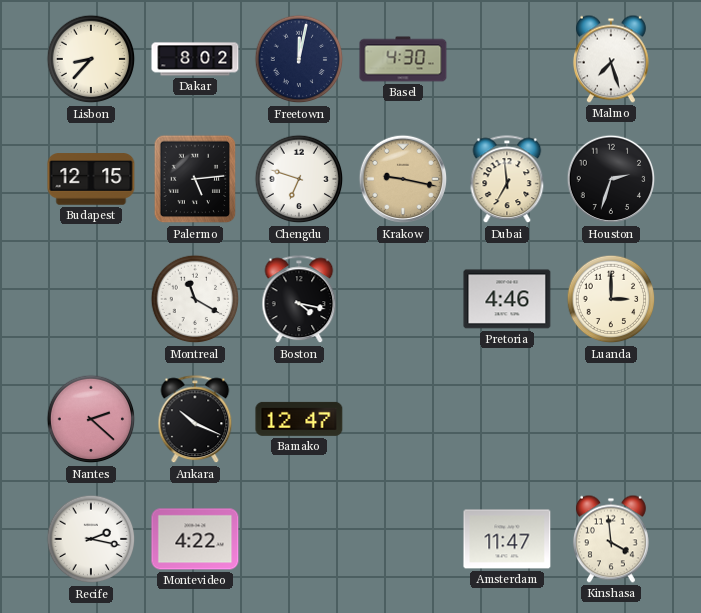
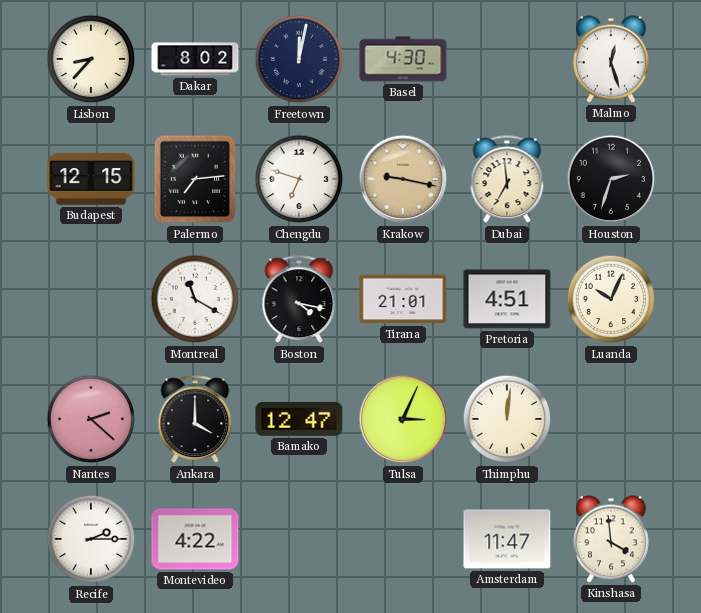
Malmo: 7:27 -> 12:27 (611, 59)
Palermo: 5:14 -> 7:14 (195, 179)
Tirana: none -> 21:01 (403, 299)
Pretoria: 4:46 -> 4:51 (507, 299)
Luanda: 3:00 -> 10:04 (611, 299)
Ankara: 10:19 -> 4:00 (195, 420)
Tulsa: none -> 3:04 (403, 419)
Thimphu: none -> 12:01 (507, 419)
Recife: 2:17 -> 2:15 (91, 539)
